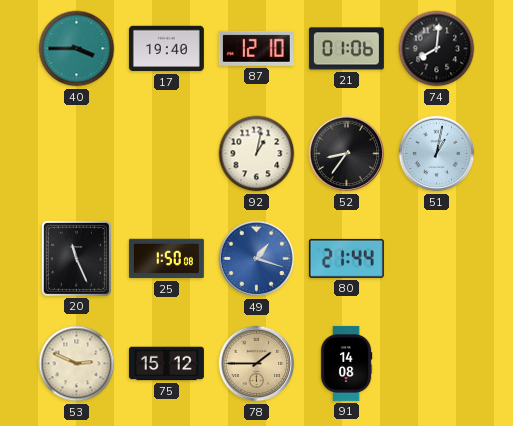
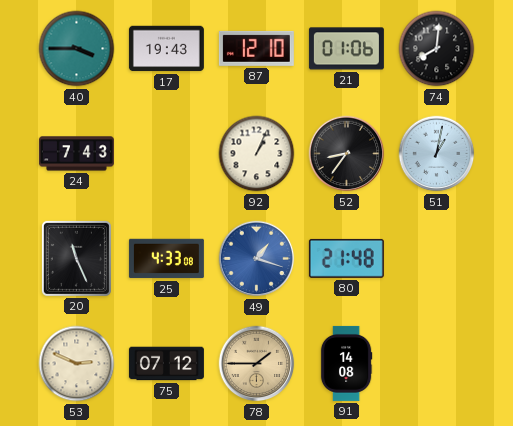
17: 19:40 -> 19:43 (166, 49)
24: none -> 7:43 (76, 154)
92: 1:02 -> 1:04 (257, 154)
25: 1:50 -> 4:33 (166, 259)
80: 21:44 -> 21:48 (346, 258)
75: 15:12 -> 07:12 (166, 364)
